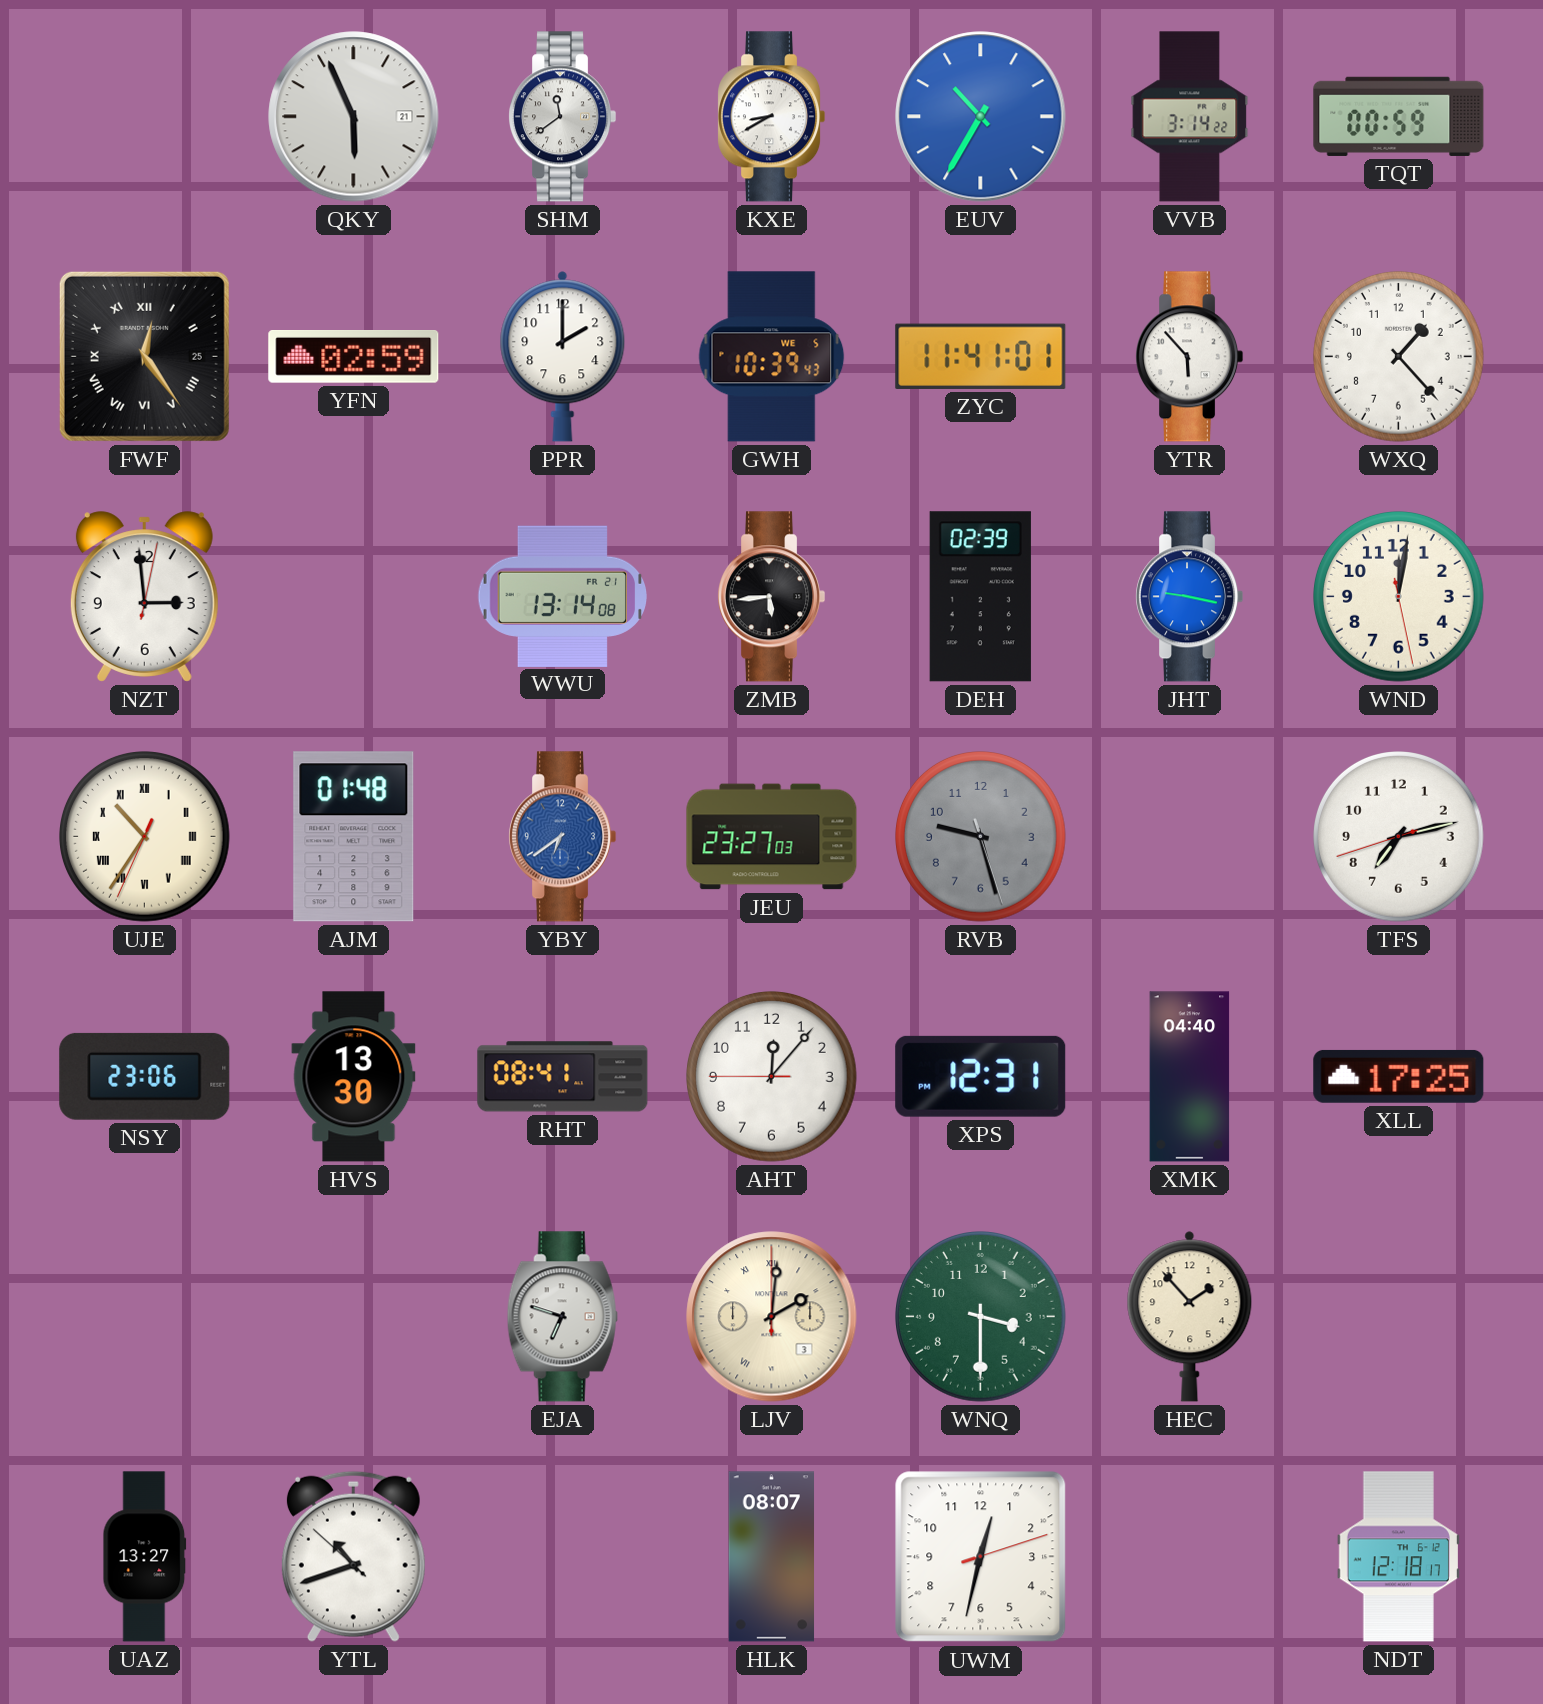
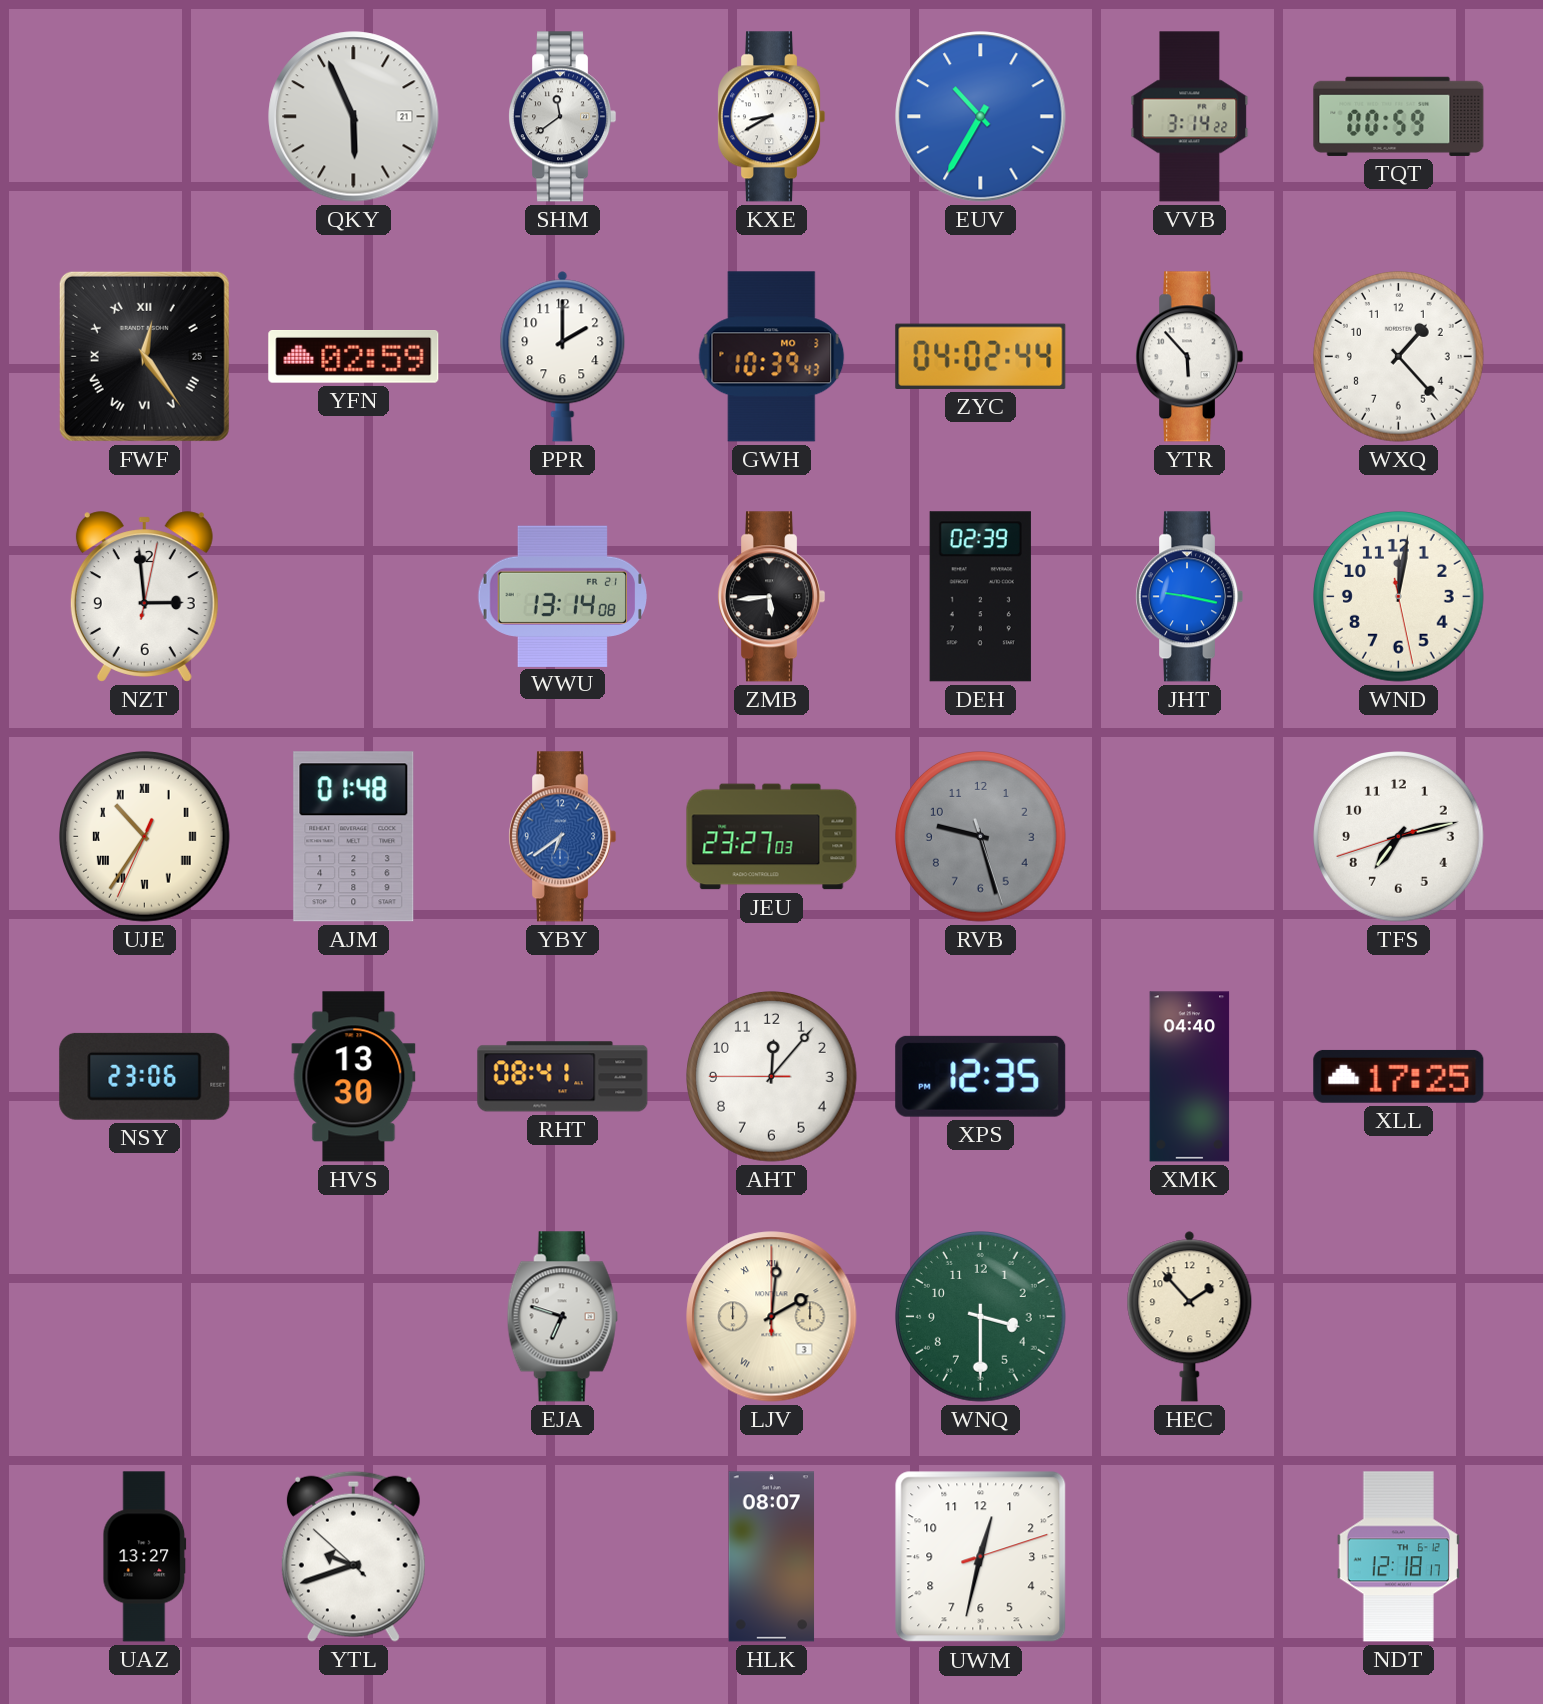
GWH date: WE 5 -> MO 3 (772, 357)
ZYC: 11:41 -> 04:02 (981, 356)
XPS: 12:31 -> 12:35 (981, 1076)
YTL: 10:41 -> 9:41 (353, 1556)
